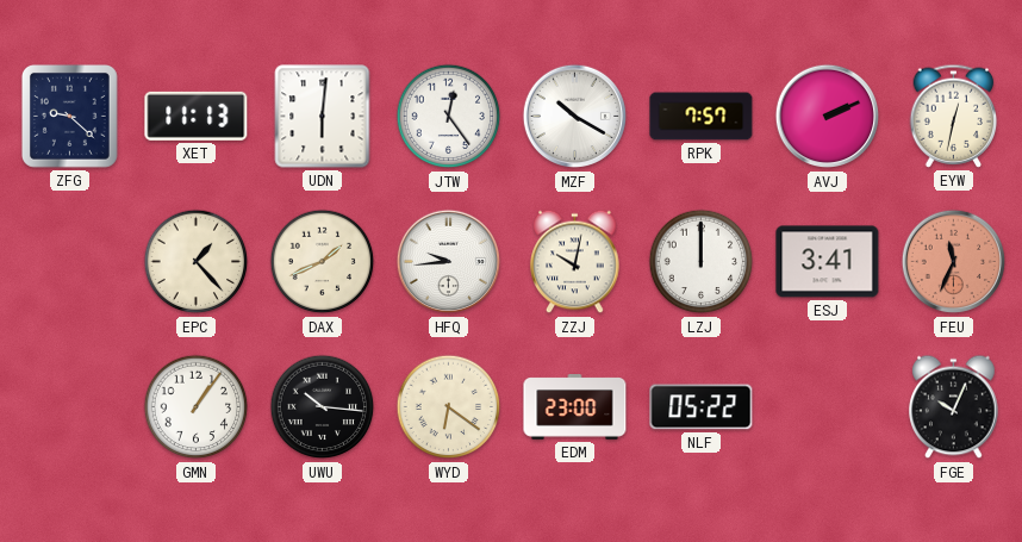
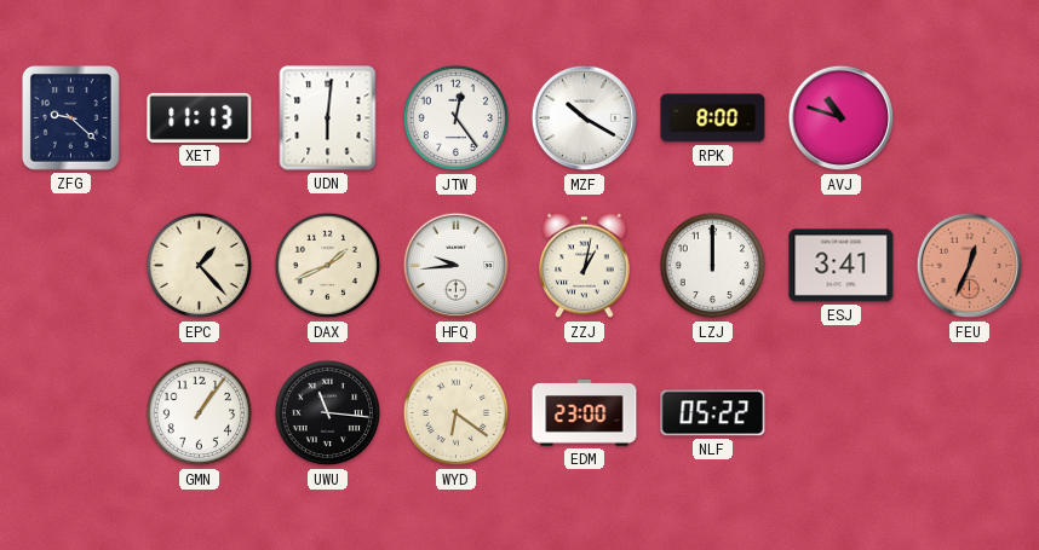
RPK: 7:57 -> 8:00 (713, 118)
AVJ: 2:11 -> 10:48 (842, 118)
EYW: 12:32 -> none (954, 116)
ZZJ: 10:02 -> 1:02 (585, 266)
FEU: 11:34 -> 12:34 (970, 266)
UWU: 10:16 -> 11:16 (328, 413)
FGE: 10:04 -> none (954, 407)
